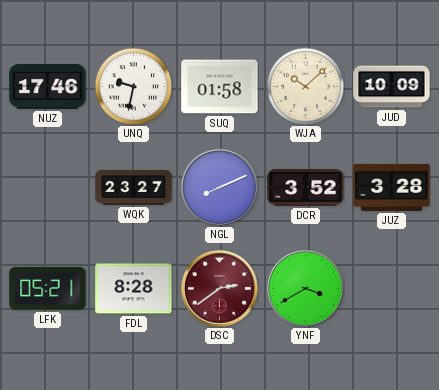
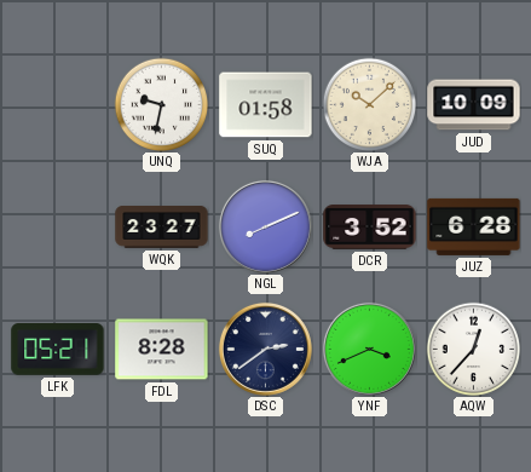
NUZ: 17:46 -> none (48, 87)
JUZ: 3:28 -> 6:28 (474, 226)
DSC dial: burgundy -> navy (265, 349)
YNF: 3:40 -> 3:41 (369, 349)
AQW: none -> 12:37 (473, 349)
